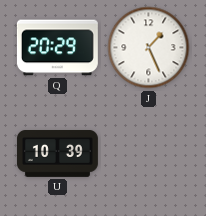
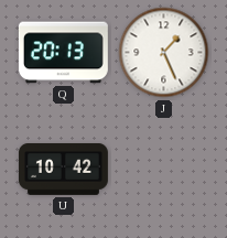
Q: 20:29 -> 20:13 (63, 53)
U: 10:39 -> 10:42 (63, 170)
